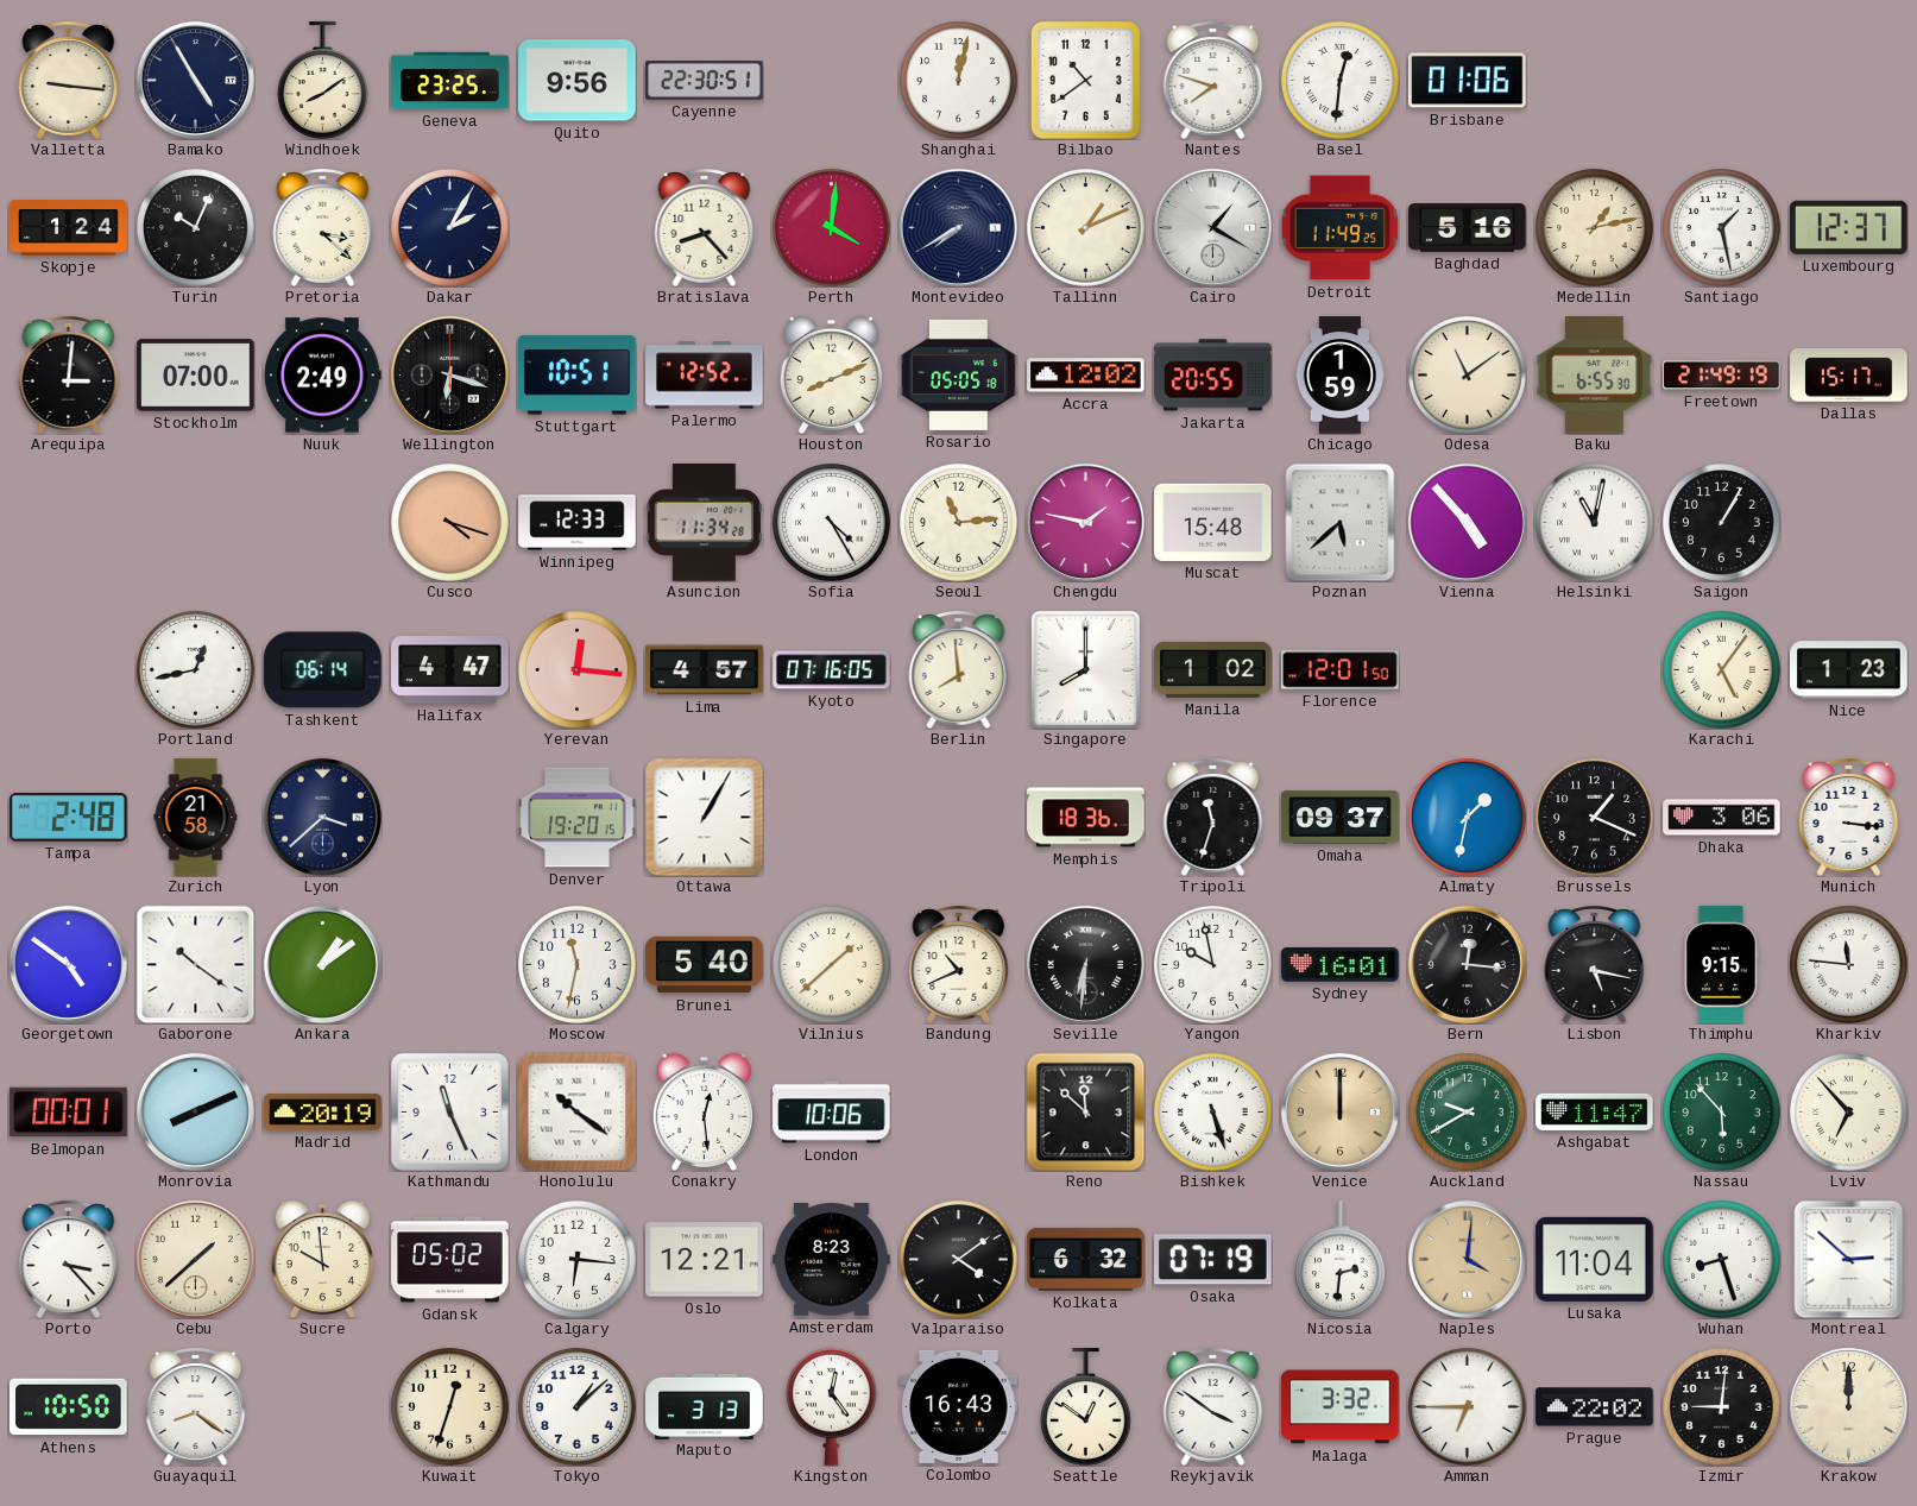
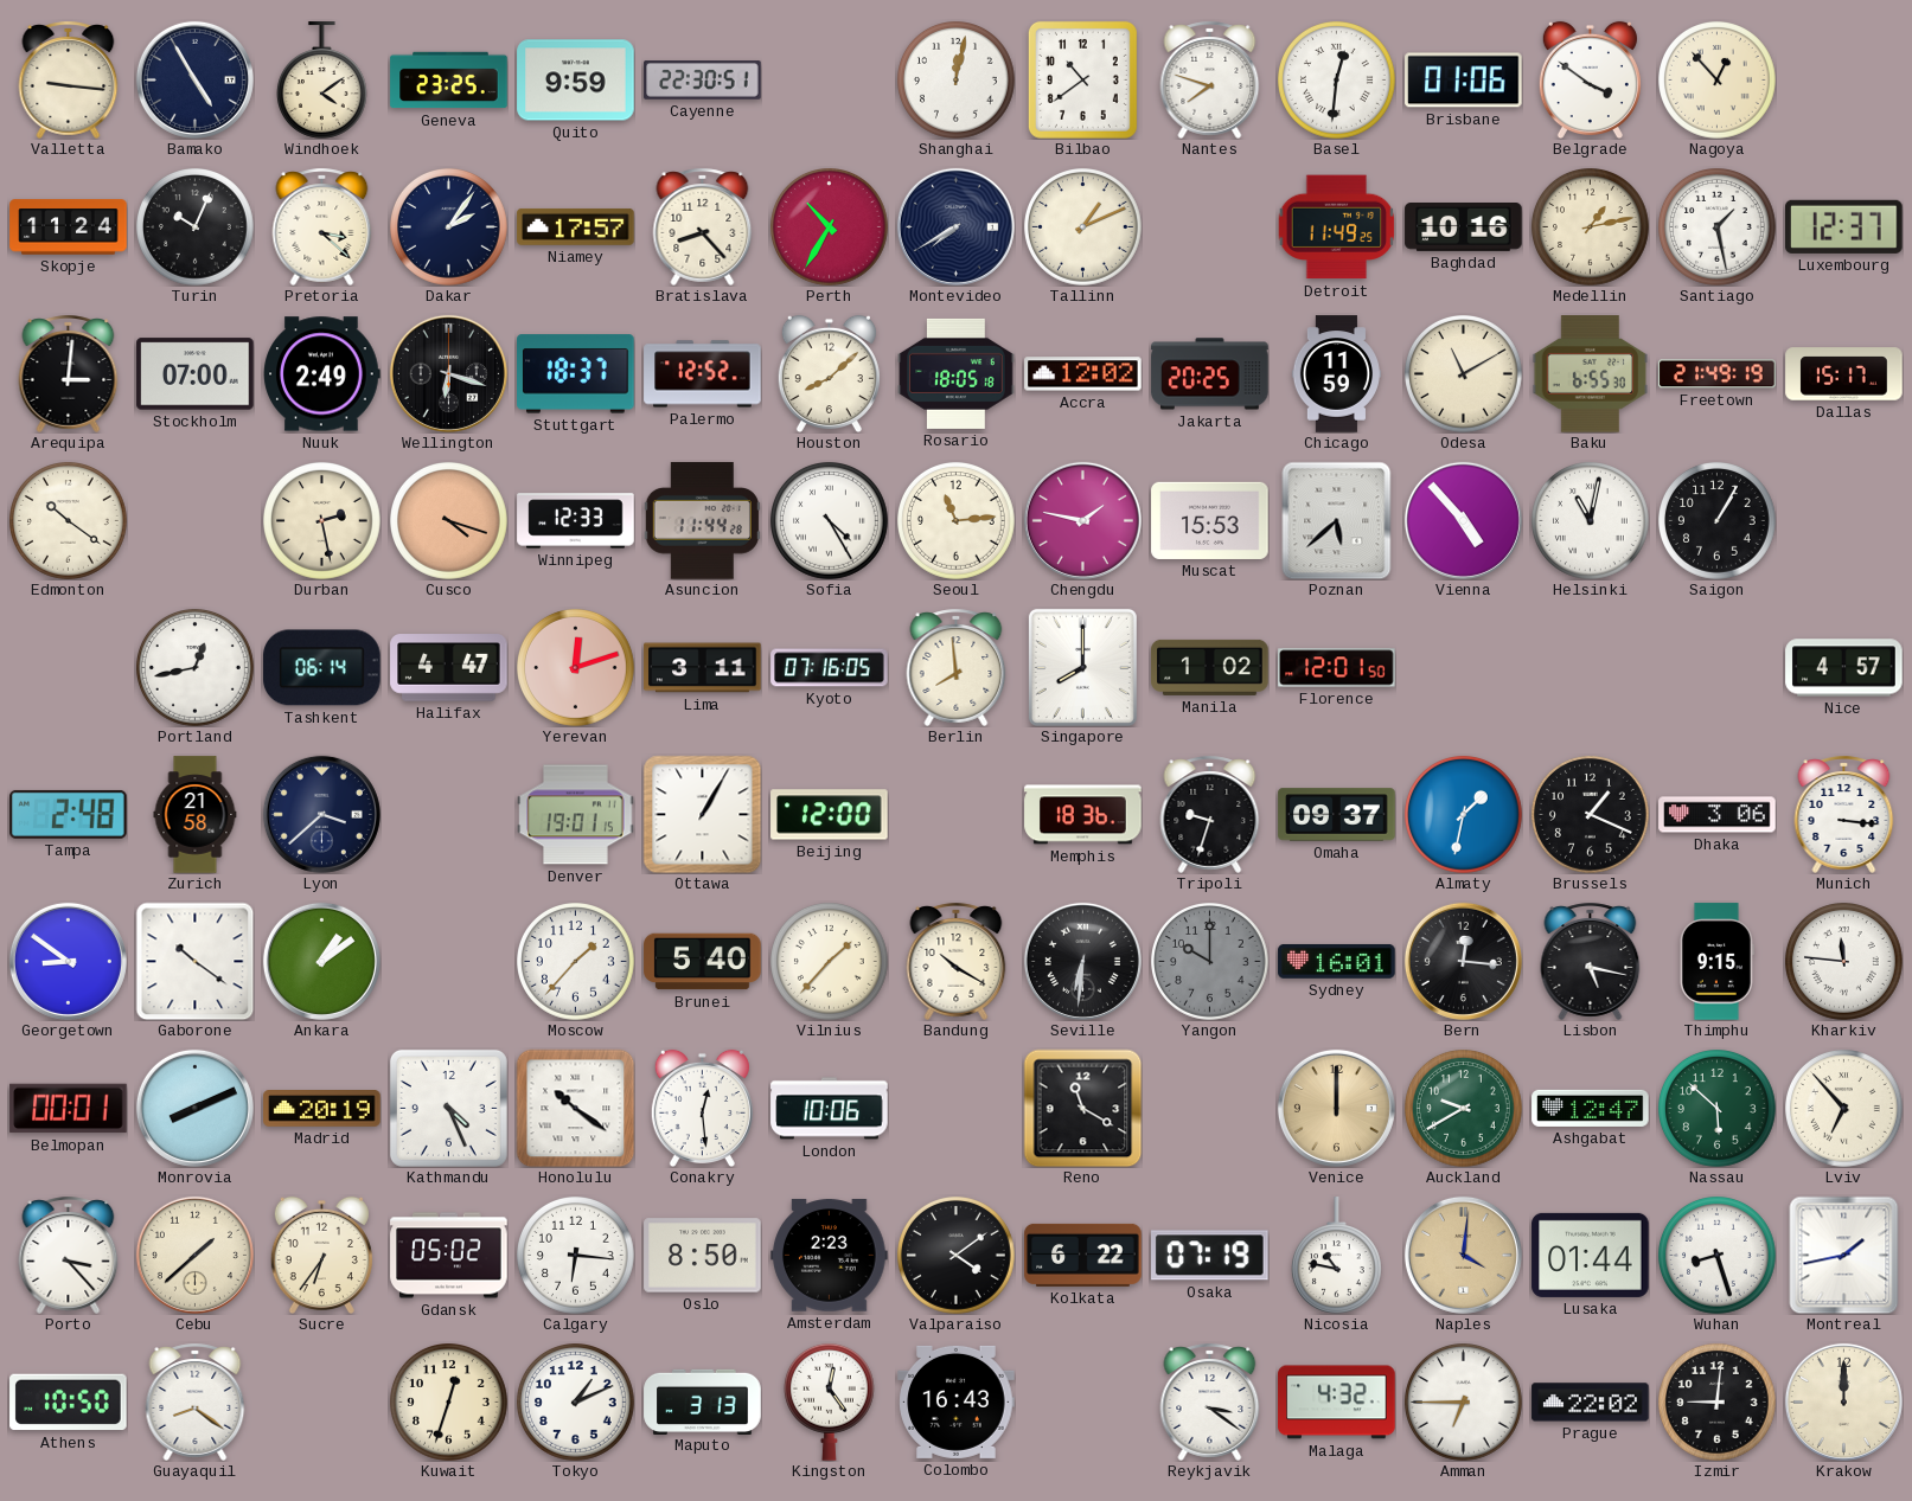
Windhoek: 8:09 -> 4:09 (321, 81)
Quito: 9:56 -> 9:59 (576, 81)
Belgrade: none -> 3:51 (1590, 79)
Nagoya: none -> 12:53 (1718, 81)
Skopje: 1:24 -> 11:24 (69, 227)
Dakar: 2:05 -> 2:06 (449, 227)
Niamey: none -> 17:57 (576, 226)
Perth: 4:01 -> 10:35 (830, 227)
Cairo: 1:20 -> none (1212, 227)
Baghdad: 5:16 -> 10:16 (1464, 227)
Stuttgart: 10:51 -> 18:37 (576, 374)
Houston: 8:11 -> 8:08 (829, 373)
Rosario: 05:05 -> 18:05 (957, 373)
Jakarta: 20:55 -> 20:25 (1210, 374)
Chicago: 1:59 -> 11:59 (1337, 374)
Odesa: 11:09 -> 11:10 (1464, 374)
Edmonton: none -> 10:21 (69, 521)
Durban: none -> 2:28 (322, 521)
Asuncion: 11:34 -> 11:44 (702, 521)
Muscat: 15:48 -> 15:53 (1210, 520)
Yerevan: 12:16 -> 12:12 (576, 668)
Lima: 4:57 -> 3:11 (703, 668)
Karachi: 5:06 -> none (1722, 670)
Nice: 1:23 -> 4:57 (1844, 668)
Denver: 19:20 -> 19:01 (576, 815)
Beijing: none -> 12:00 (830, 815)
Tripoli: 11:33 -> 9:33 (1210, 814)
Georgetown: 4:51 -> 8:51 (68, 961)
Moscow: 11:32 -> 1:37 (576, 962)
Vilnius: 1:38 -> 1:37 (830, 962)
Bandung: 10:41 -> 10:20 (957, 961)
Yangon: 9:58 -> 10:00 (1210, 962)
Yangon dial: white -> grey (1210, 962)
Kathmandu: 11:26 -> 4:26 (448, 1108)
Reno: 11:52 -> 11:20 (1082, 1108)
Bishkek: 5:27 -> none (1213, 1113)
Ashgabat: 11:47 -> 12:47 (1591, 1108)
Nassau: 5:53 -> 5:52 (1718, 1109)
Sucre: 9:59 -> 6:36 (321, 1255)
Oslo: 12:21 -> 8:50 (703, 1256)
Amsterdam: 8:23 -> 2:23 (830, 1256)
Kolkata: 6:32 -> 6:22 (1083, 1255)
Nicosia: 2:31 -> 10:47 (1336, 1256)
Lusaka: 11:04 -> 01:44 (1591, 1255)
Montreal: 2:52 -> 1:43 (1844, 1255)
Tokyo: 1:08 -> 1:11 (576, 1403)
Seattle: 12:51 -> none (1085, 1407)
Reykjavik: 3:51 -> 3:21 (1210, 1401)
Malaga: 3:32 -> 4:32 (1337, 1403)
